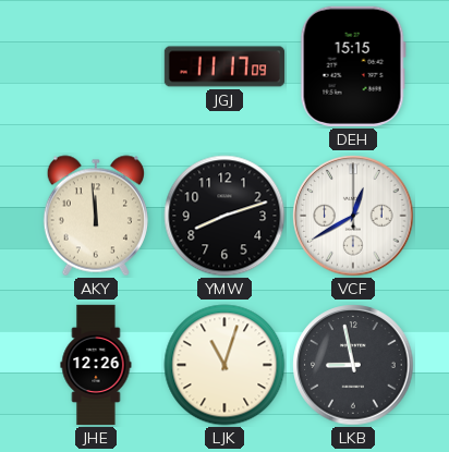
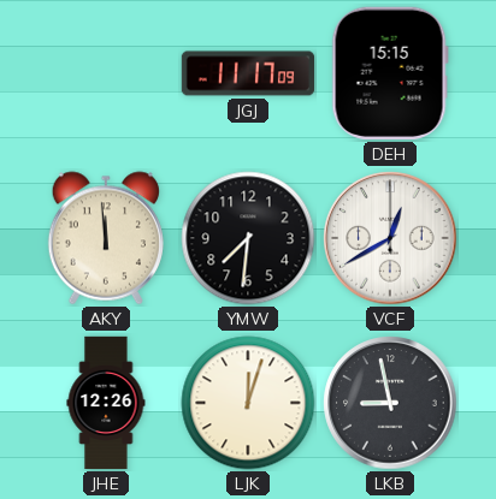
YMW: 8:12 -> 7:31 (248, 238)
LJK: 11:03 -> 12:03 (248, 403)
